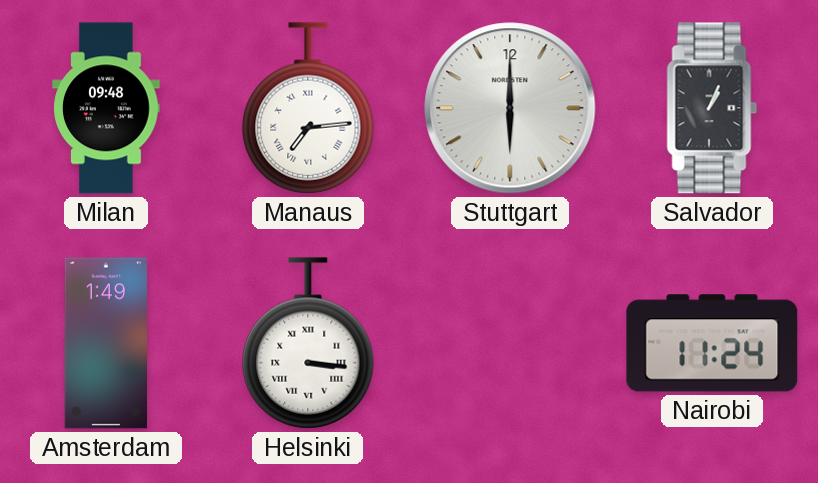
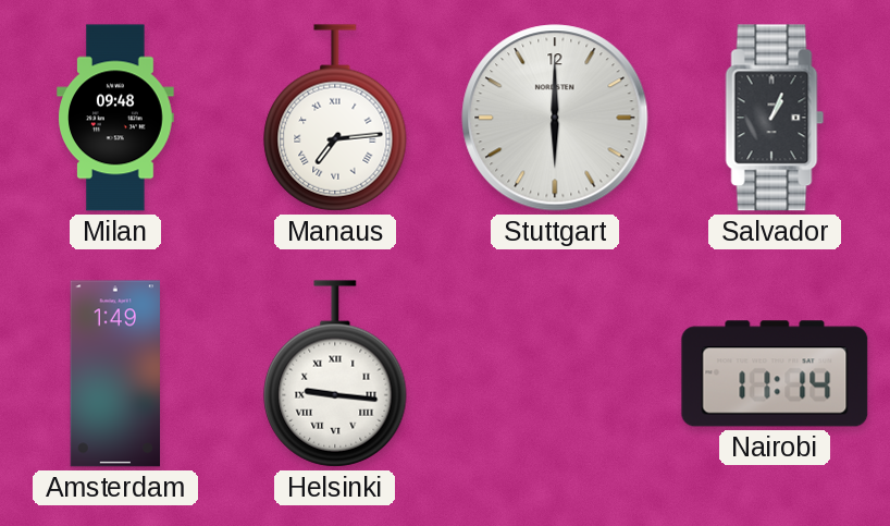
Helsinki: 3:16 -> 9:16 (335, 374)
Nairobi: 11:24 -> 11:14 (775, 374)
